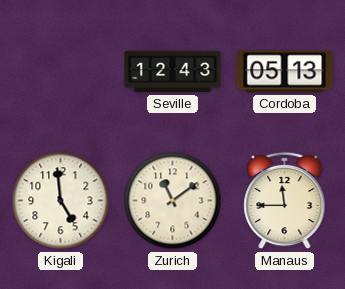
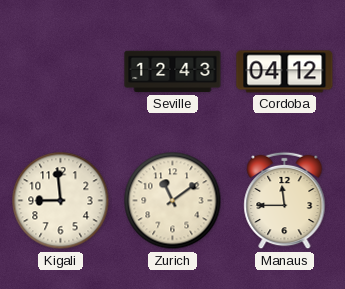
Cordoba: 05:13 -> 04:12 (285, 72)
Kigali: 4:59 -> 8:59 (61, 201)
